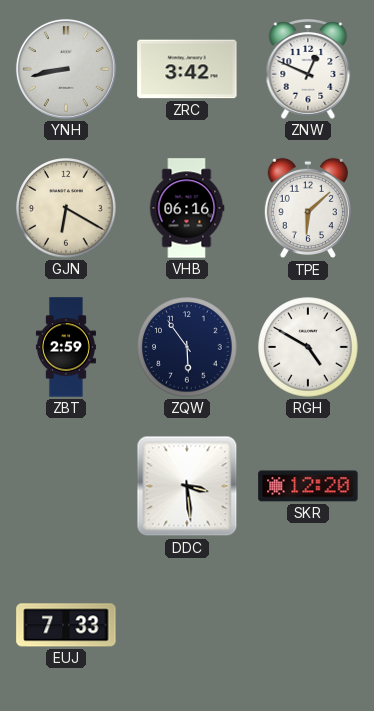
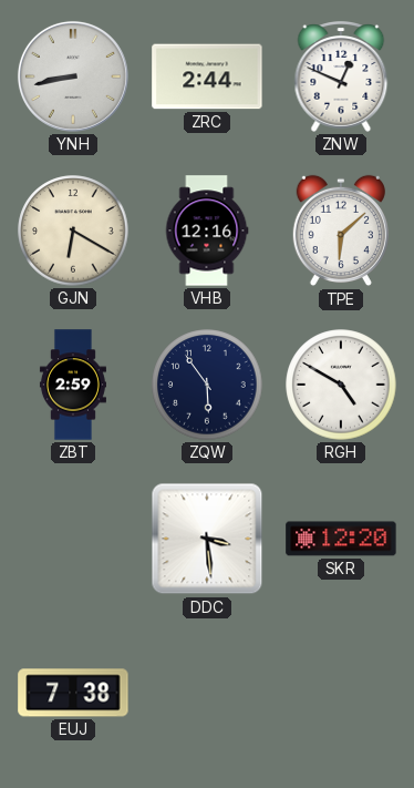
ZRC: 3:42 -> 2:44 (207, 76)
VHB: 06:16 -> 12:16 (207, 231)
EUJ: 7:33 -> 7:38 (73, 693)
